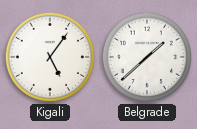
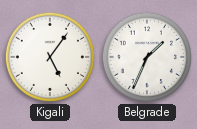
Belgrade: 1:38 -> 1:34 (147, 57)
